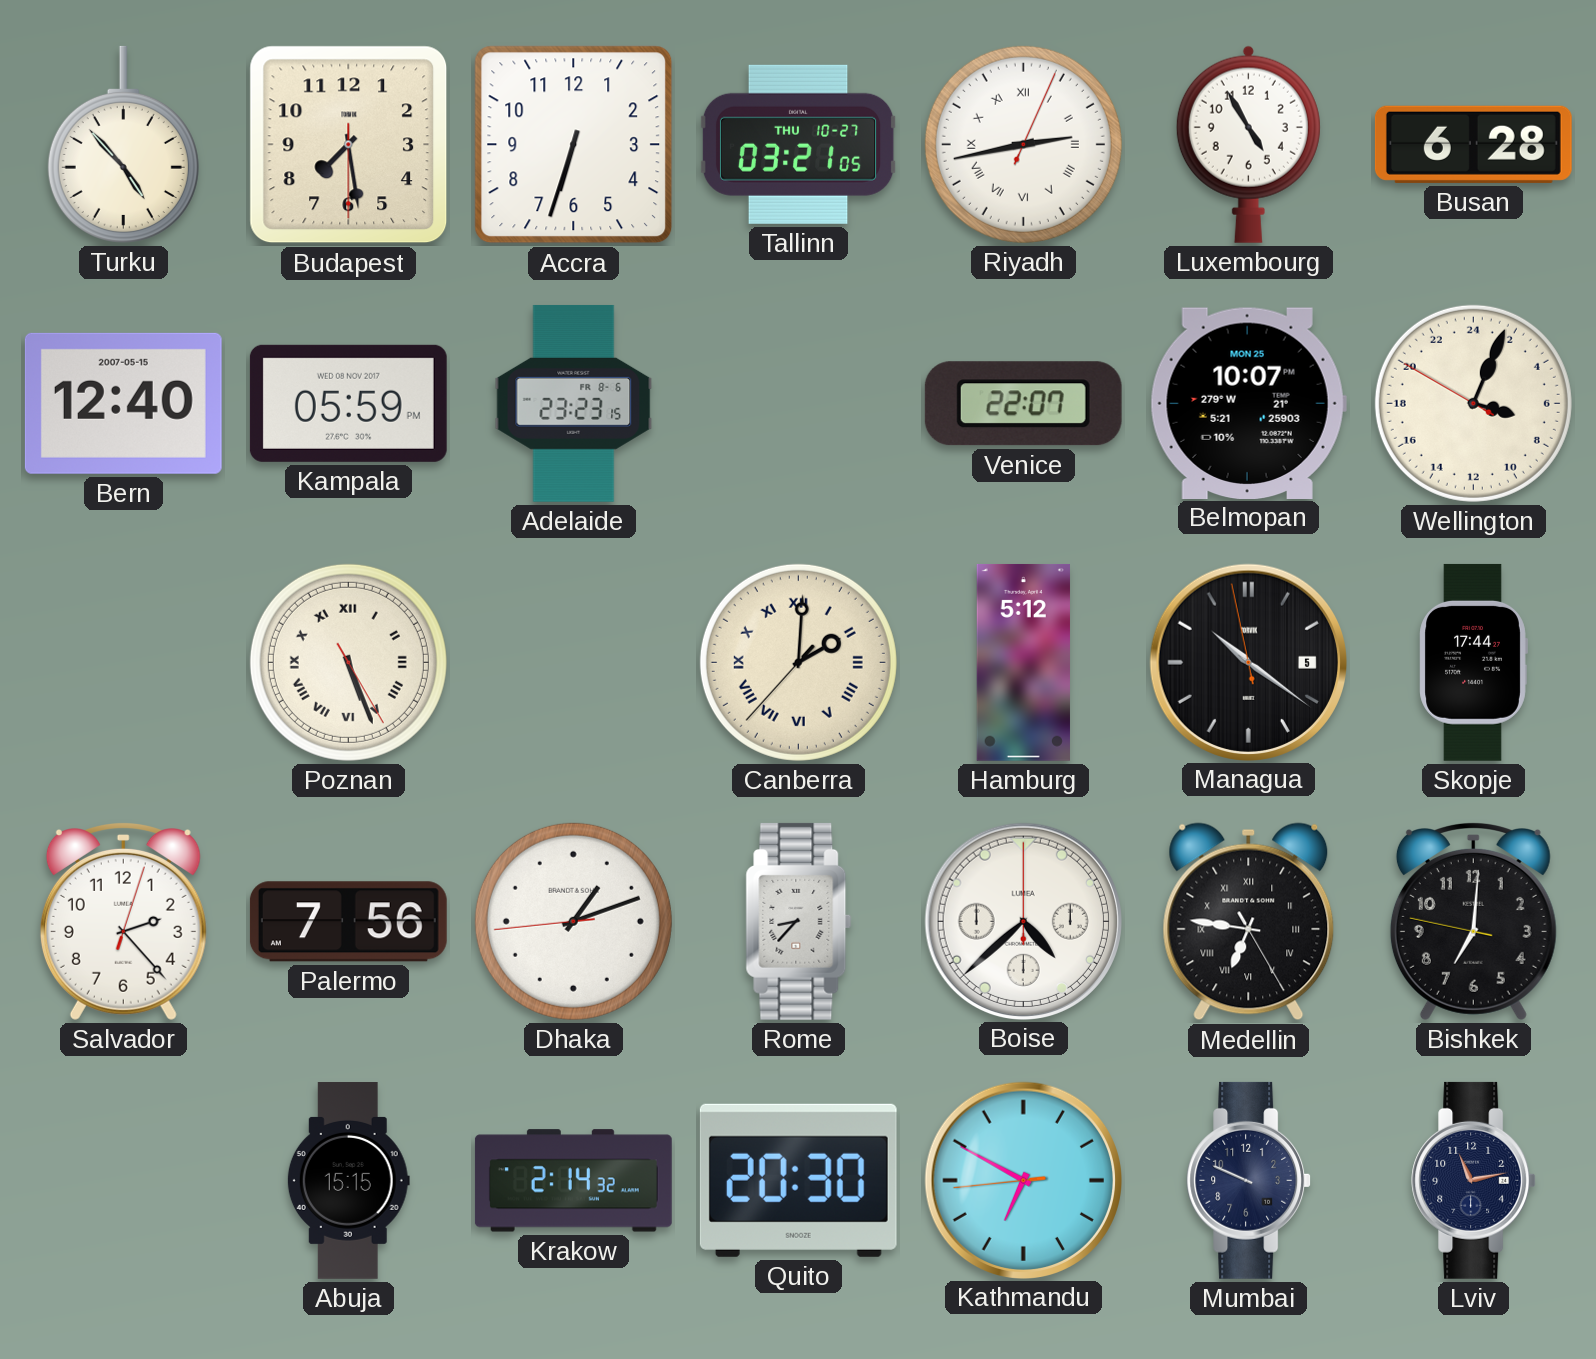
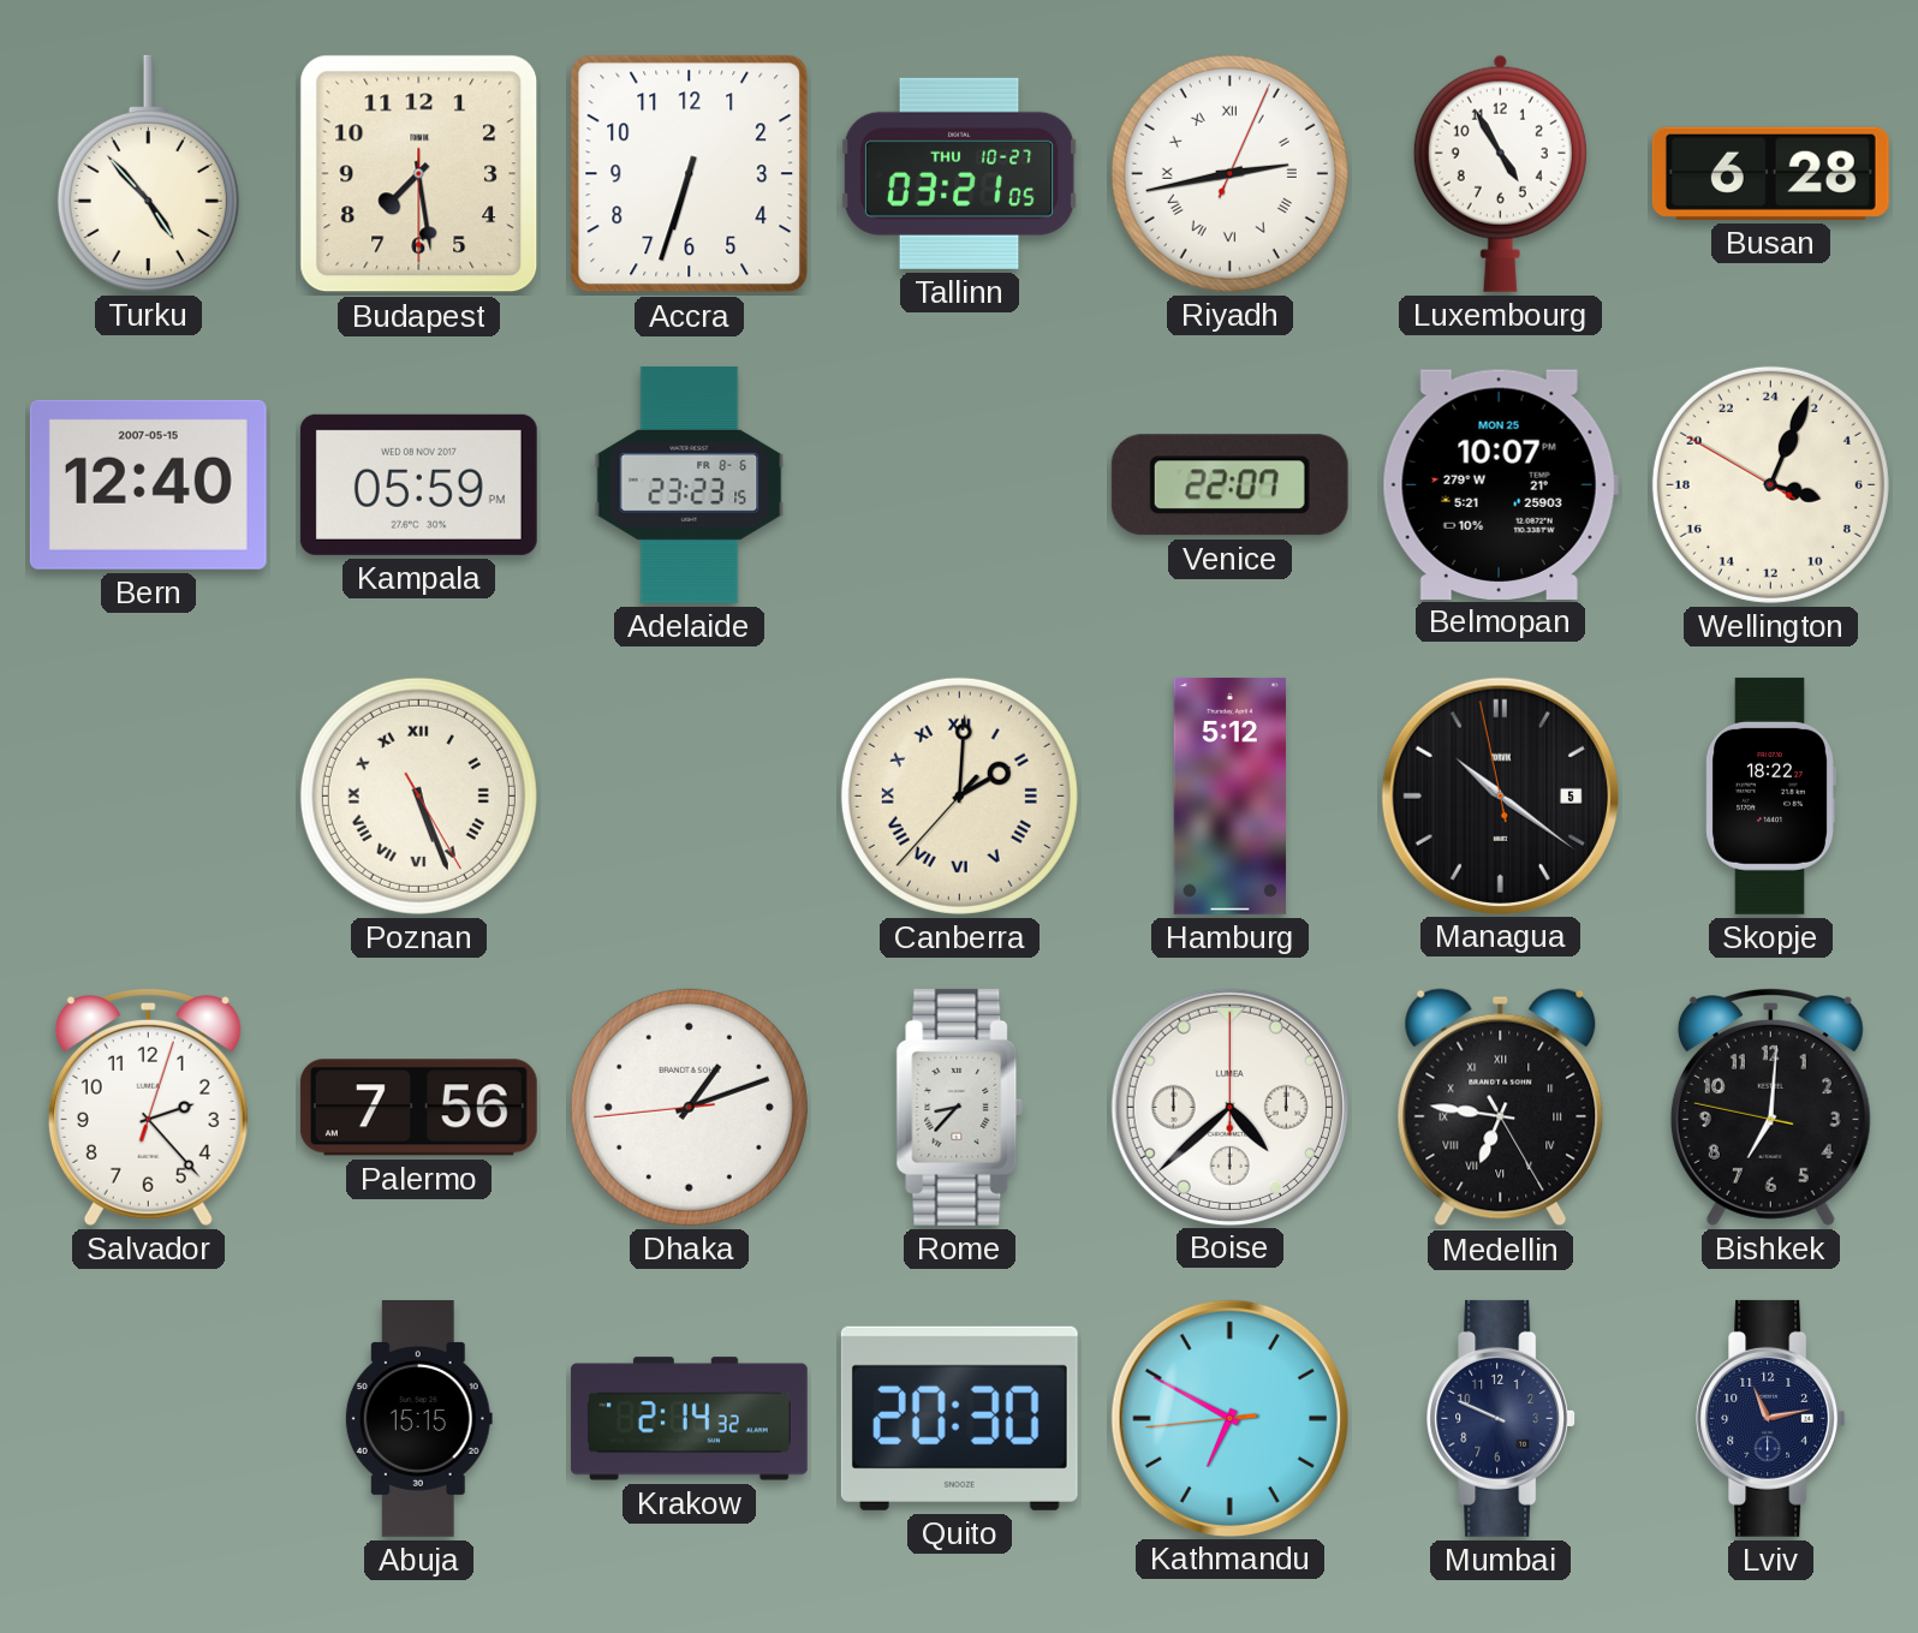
Skopje: 17:44 -> 18:22 (1770, 795)
